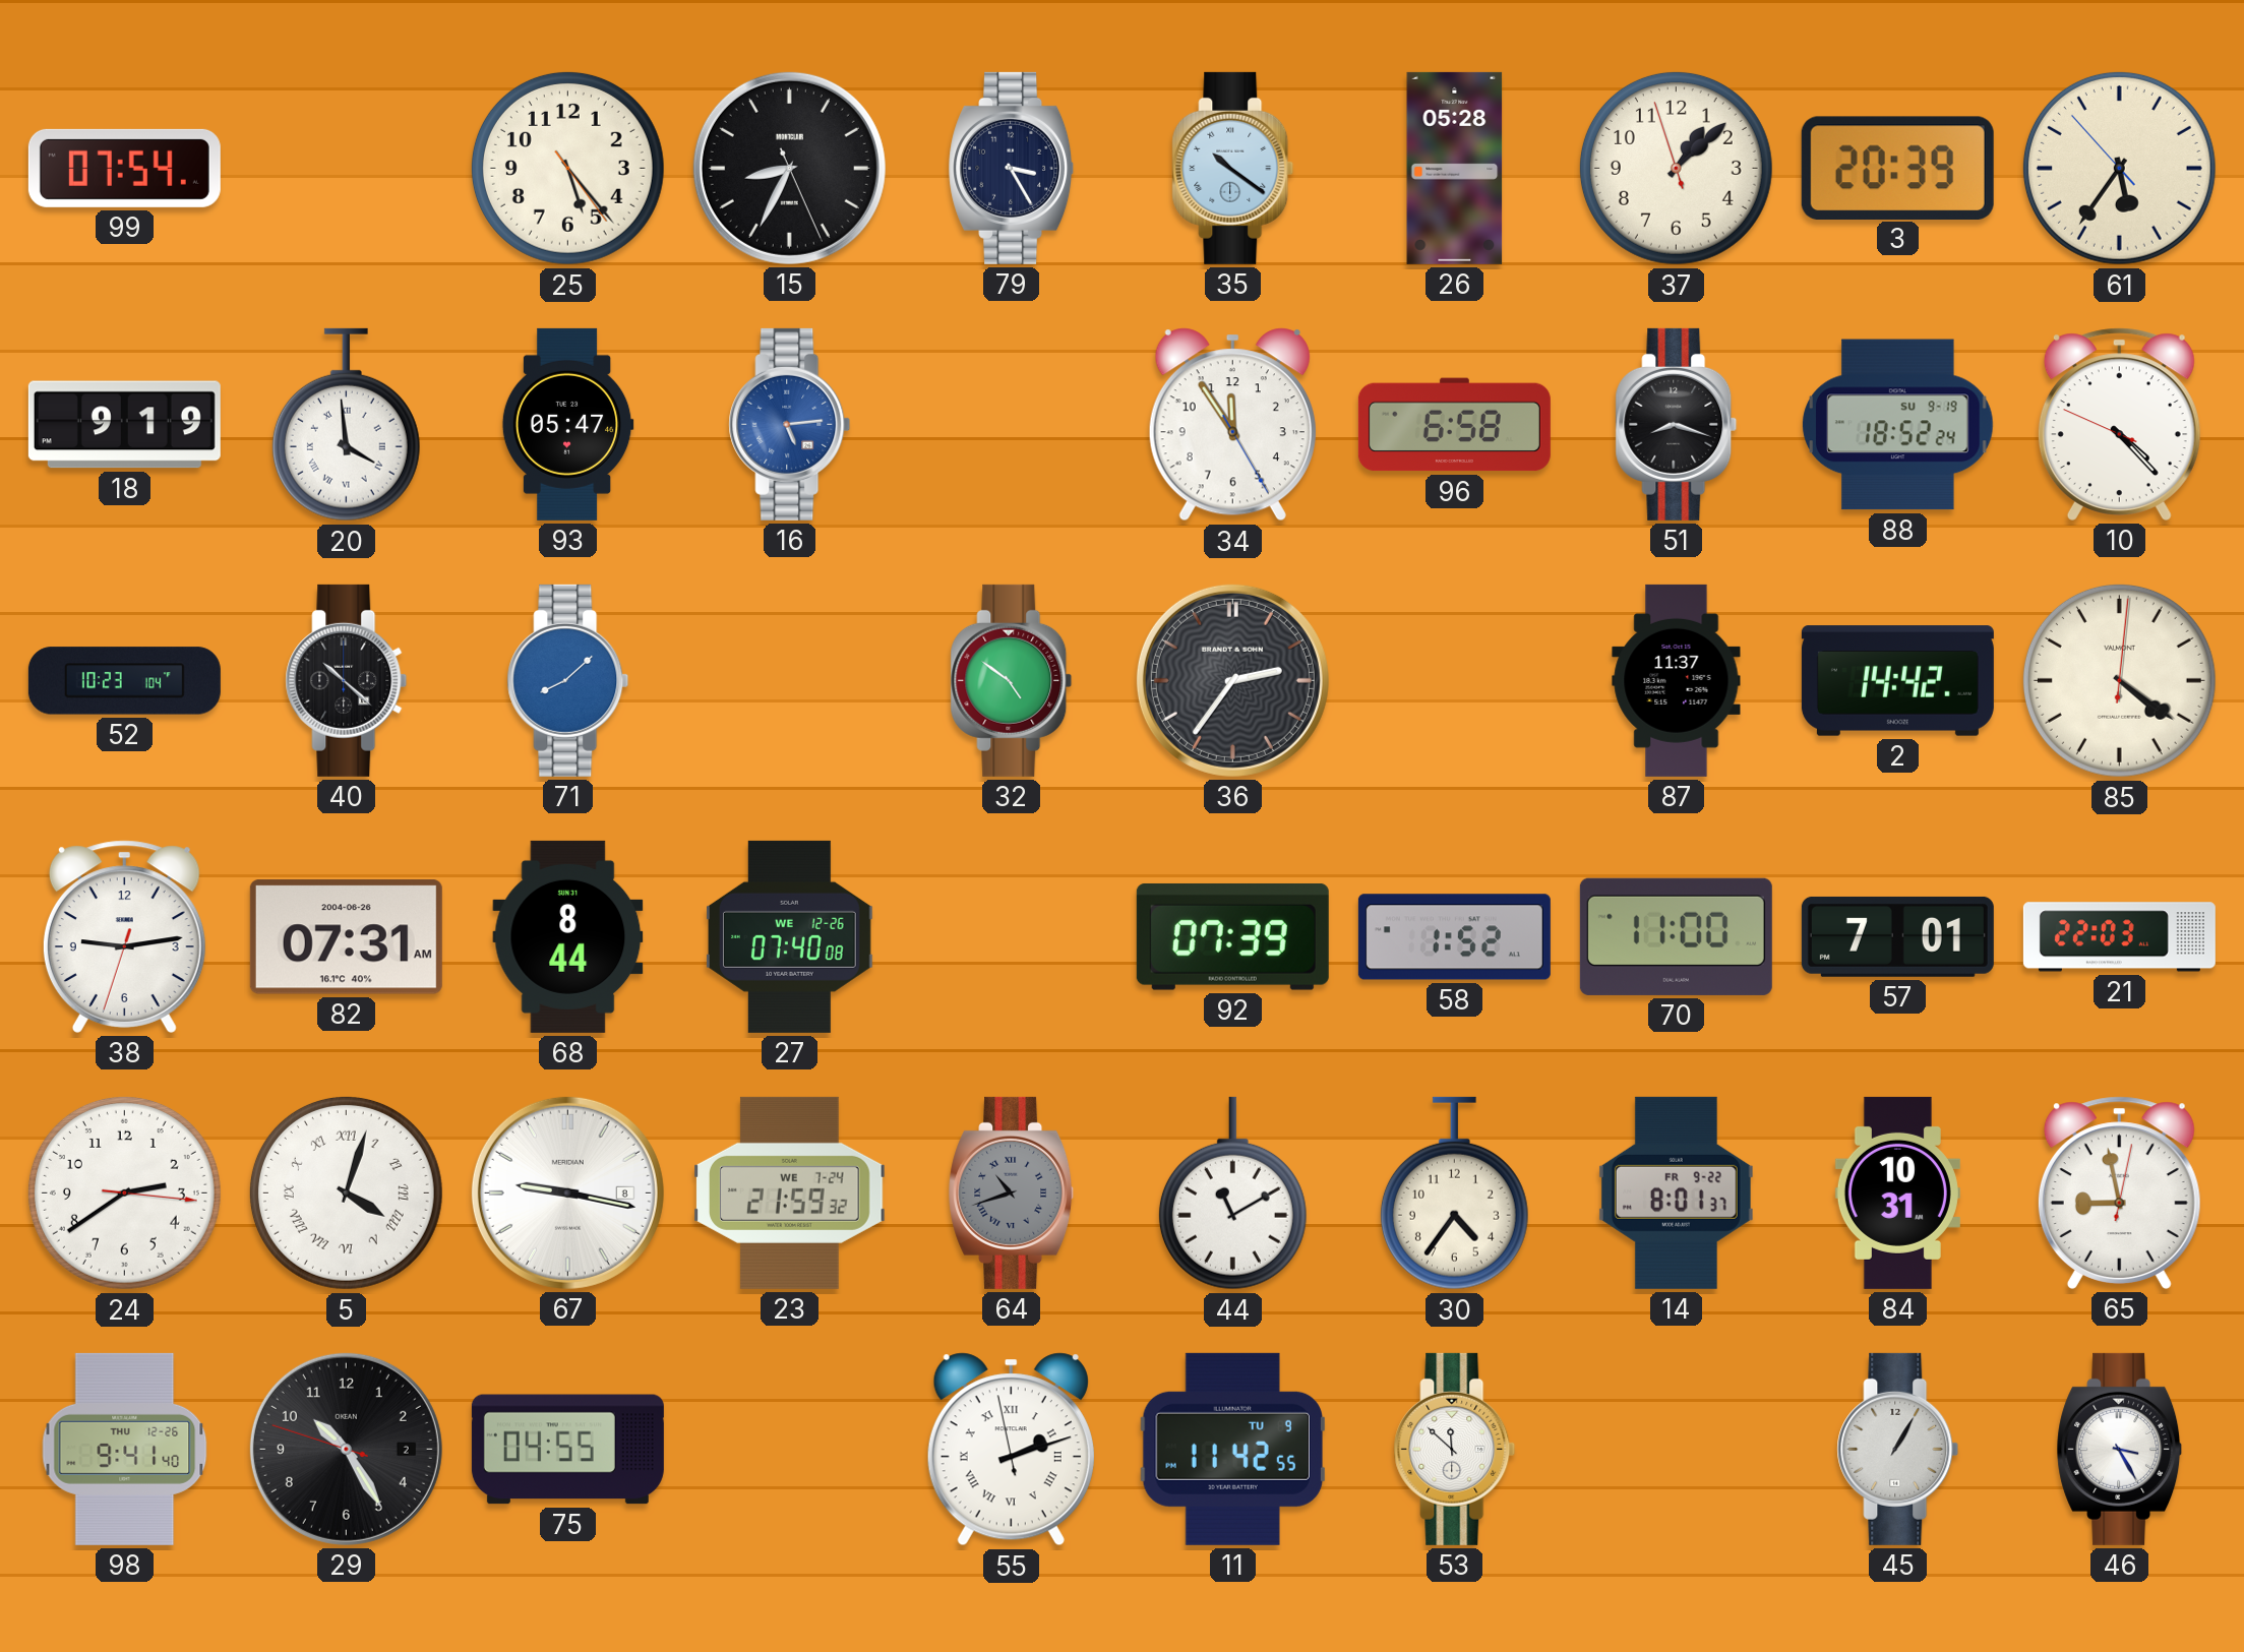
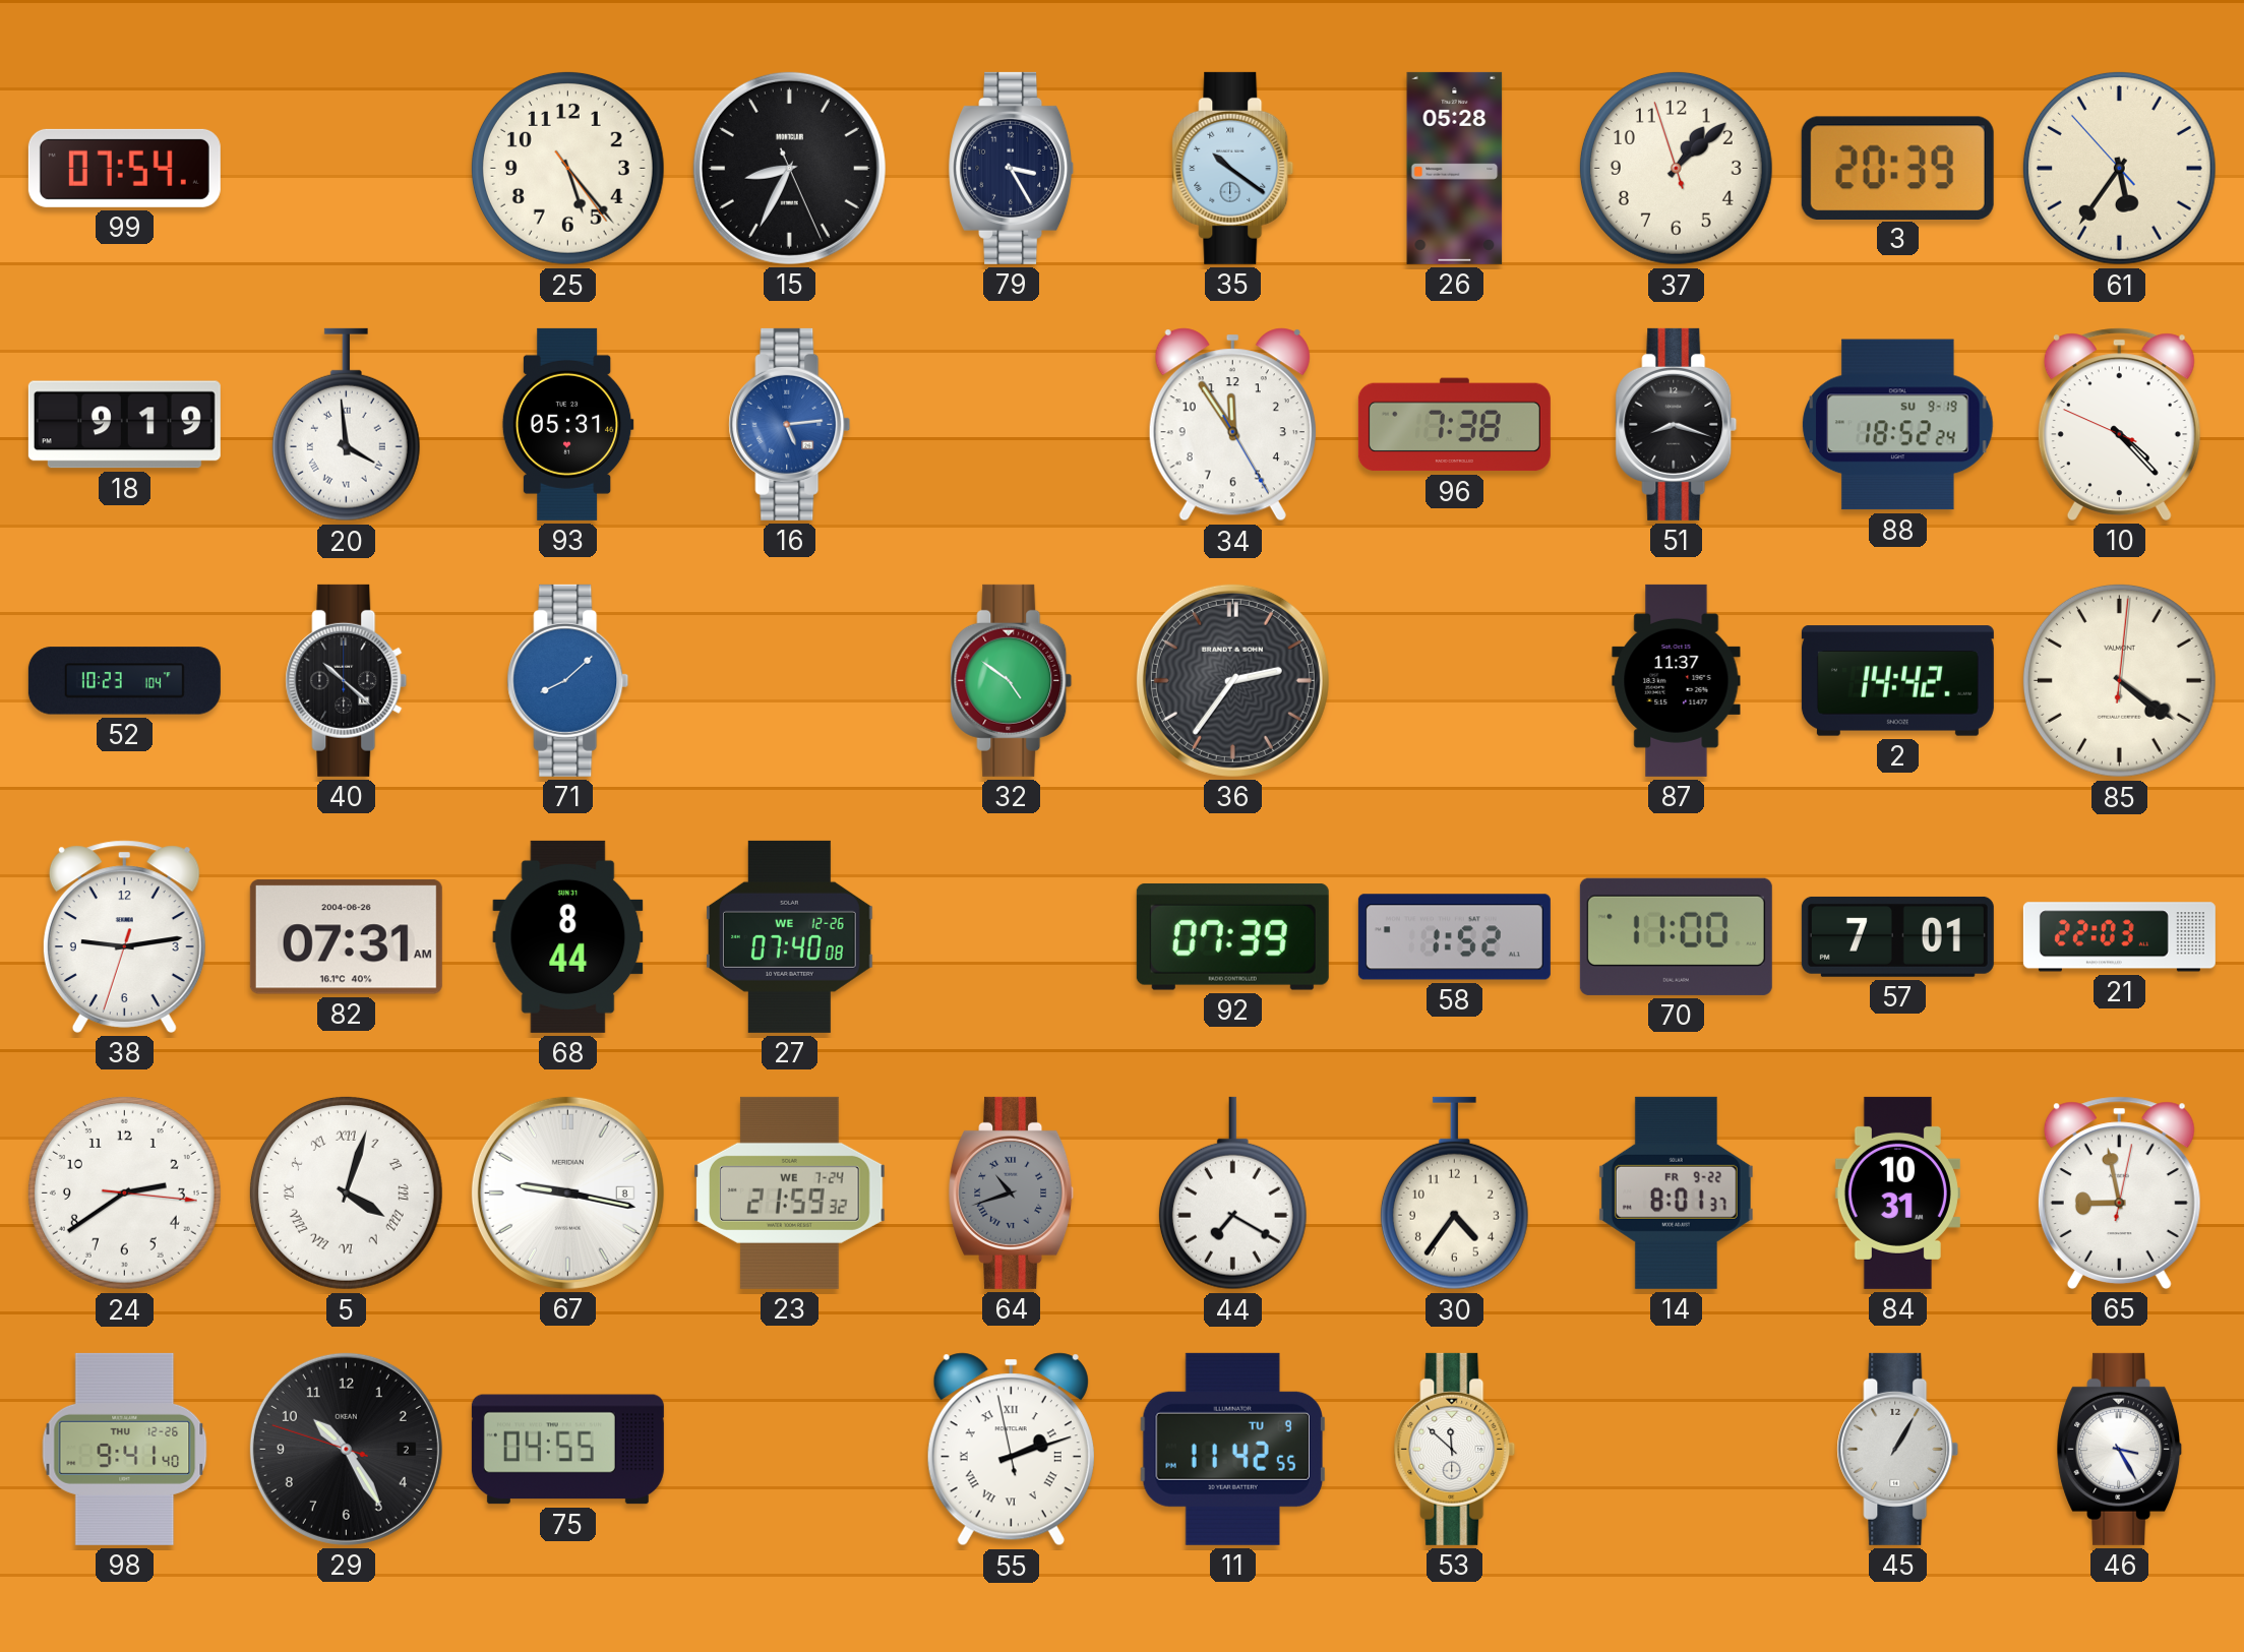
93: 05:47 -> 05:31 (567, 424)
96: 6:58 -> 7:38 (1454, 425)
44: 11:10 -> 7:20 (1232, 1194)
